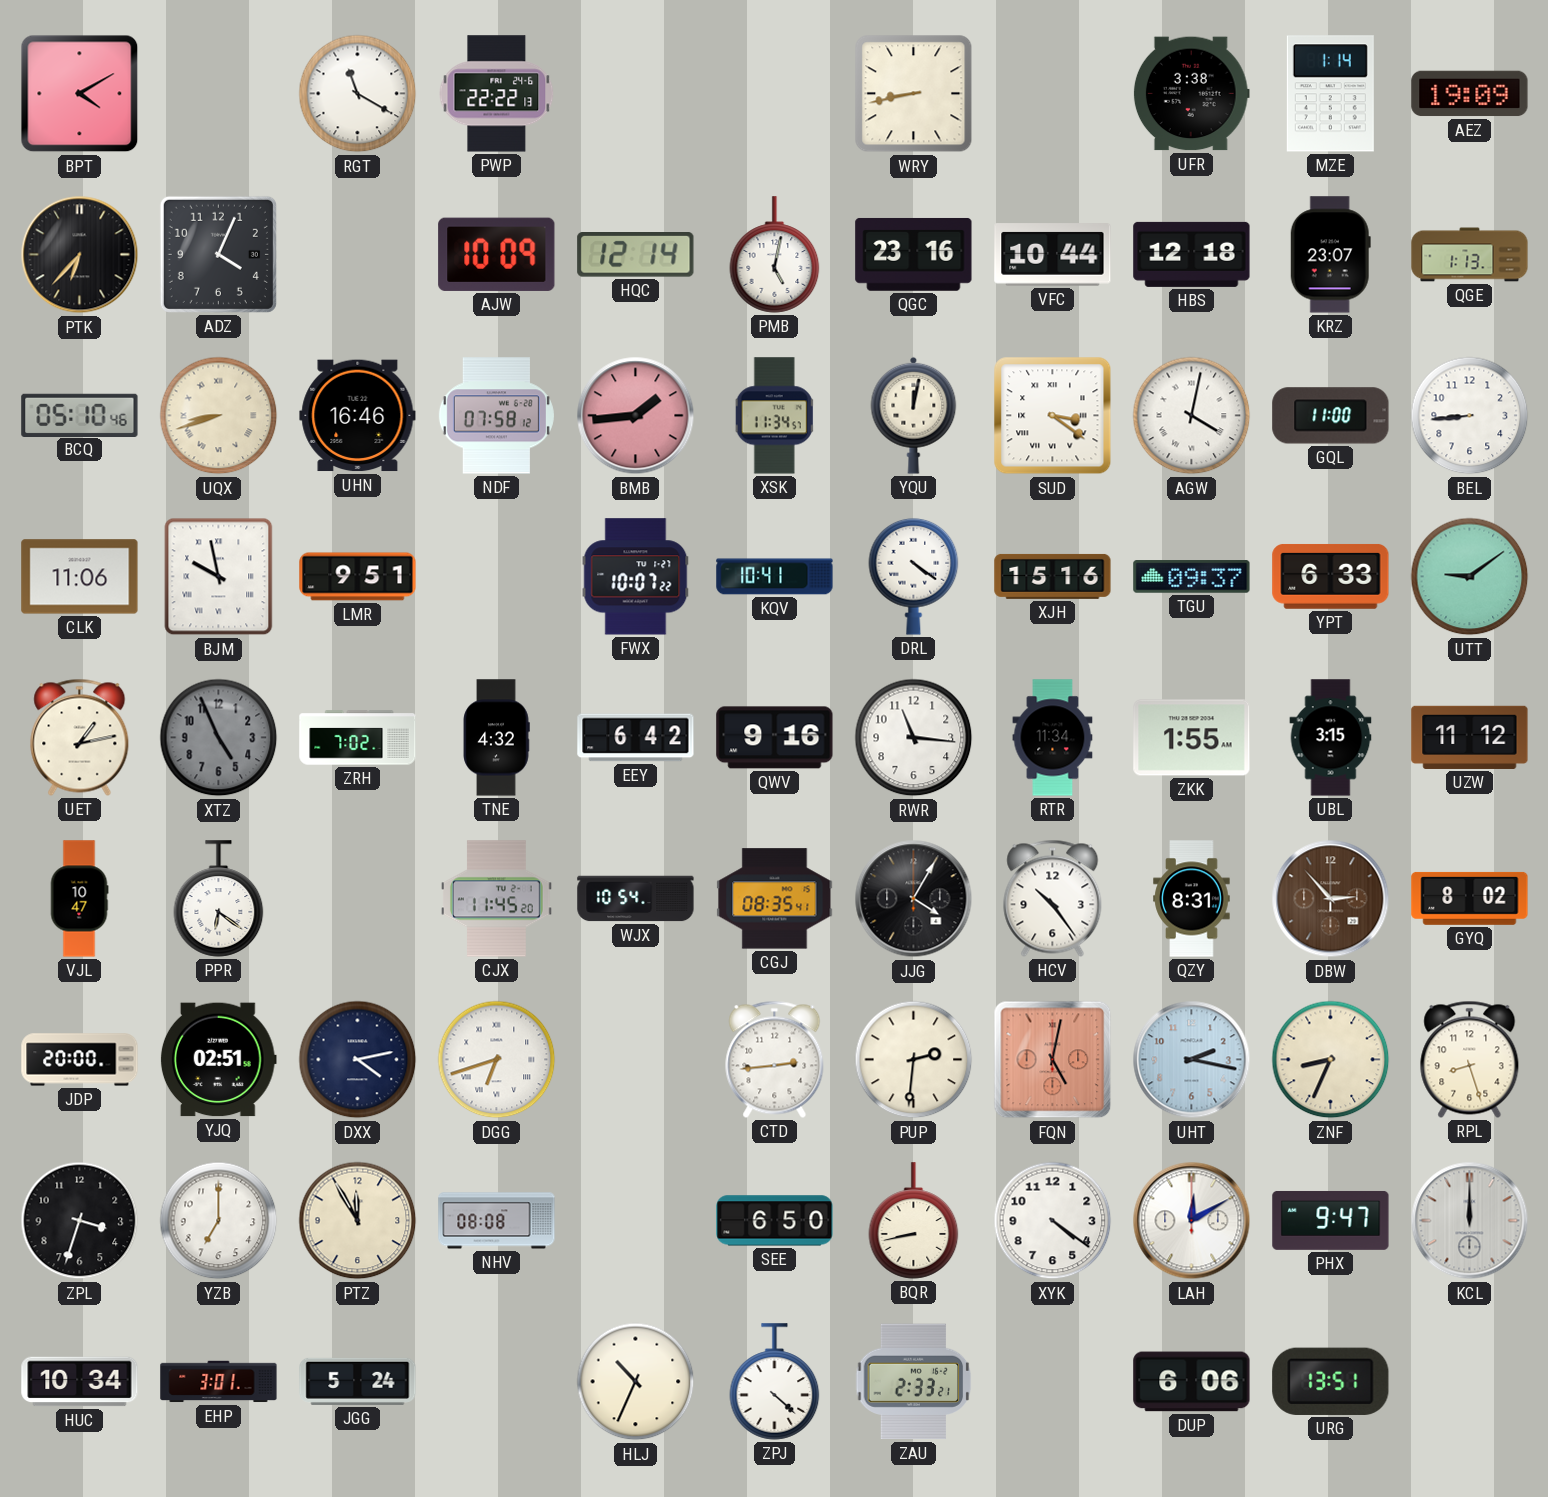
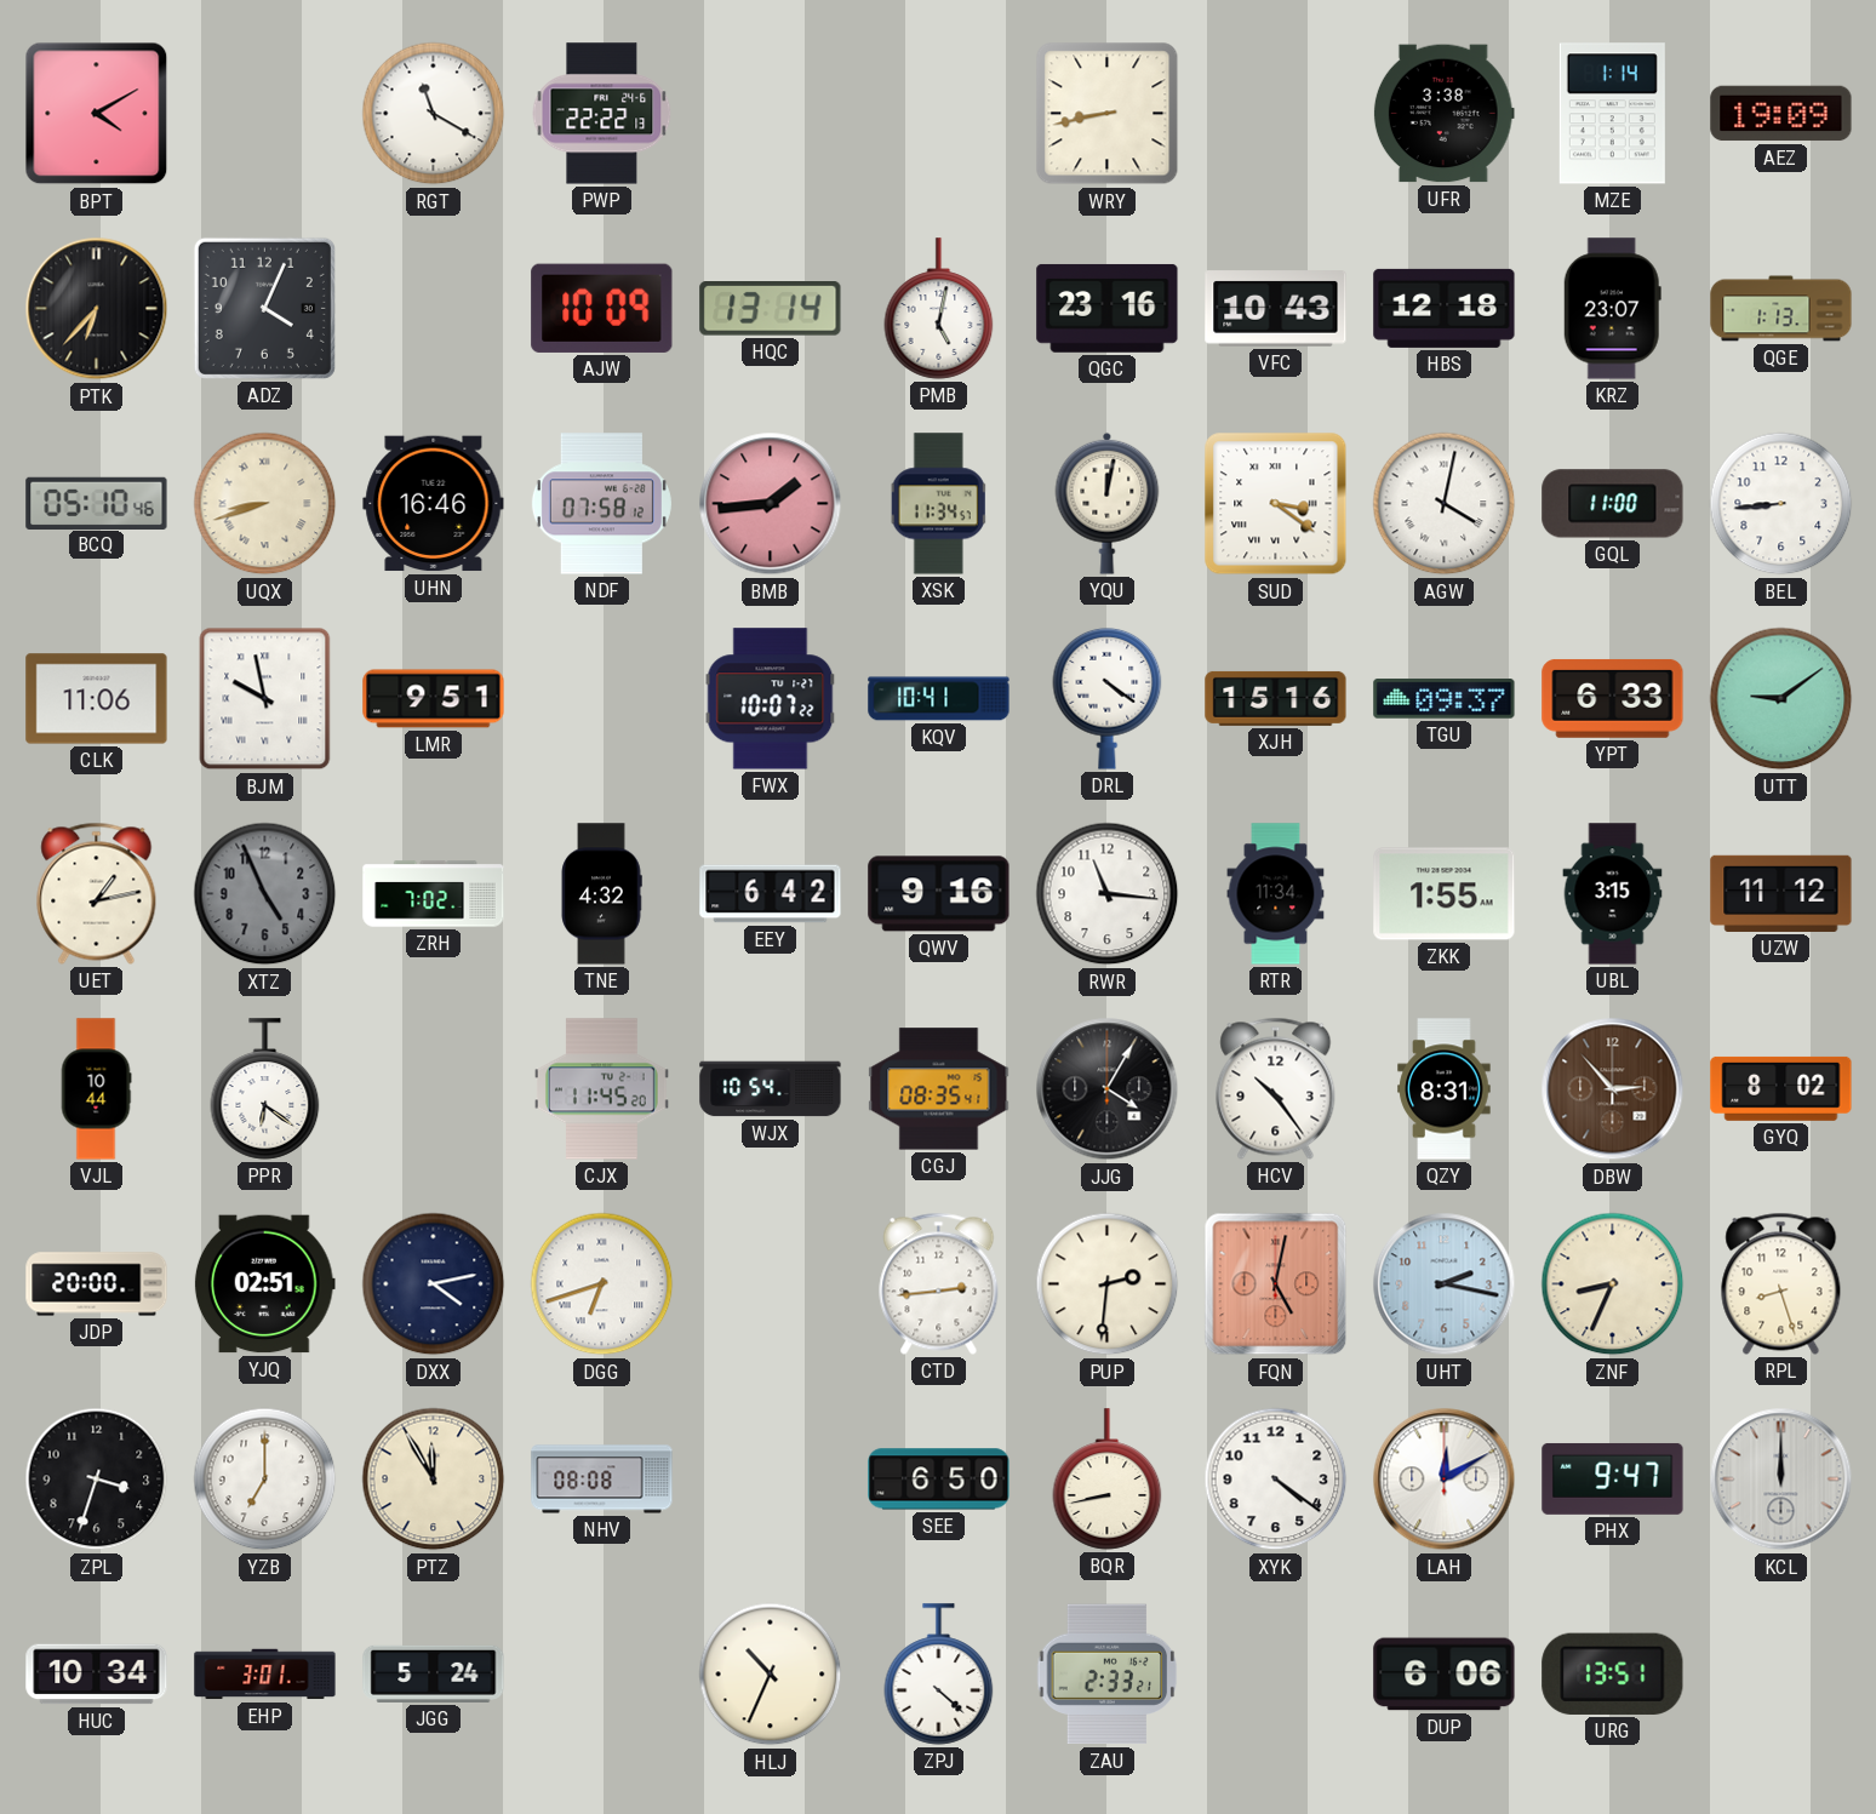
HQC: 12:14 -> 13:14 (771, 309)
VFC: 10:44 -> 10:43 (1276, 309)
VJL: 10:47 -> 10:44 (96, 1089)
